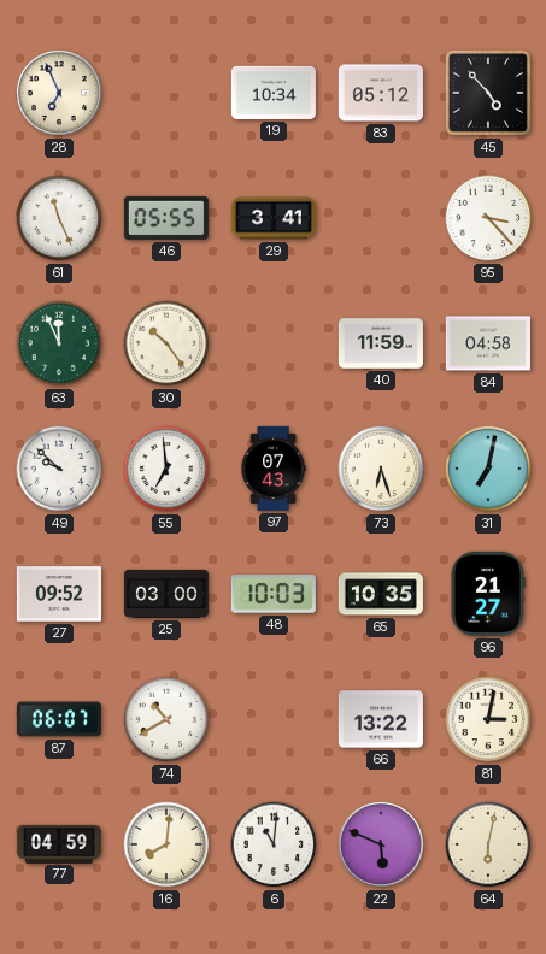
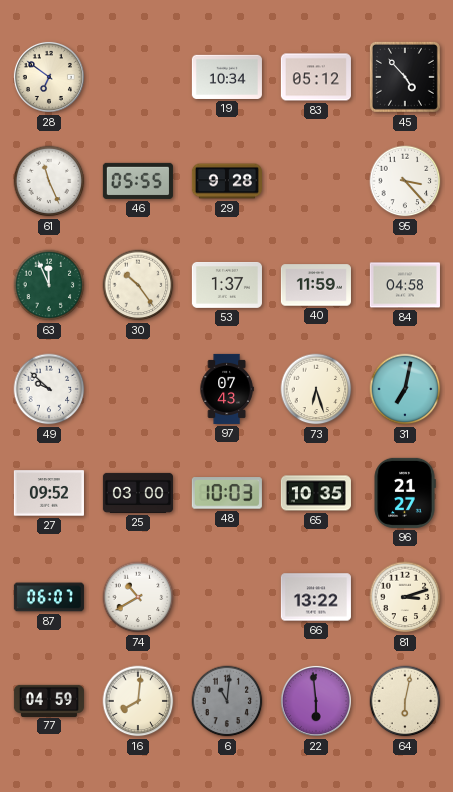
28: 6:56 -> 6:51 (49, 77)
29: 3:41 -> 9:28 (227, 181)
53: none -> 1:37 (227, 285)
55: 6:59 -> none (166, 469)
81: 3:02 -> 3:12 (405, 597)
6 dial: white -> grey (227, 701)
22: 5:49 -> 5:59 (316, 701)
